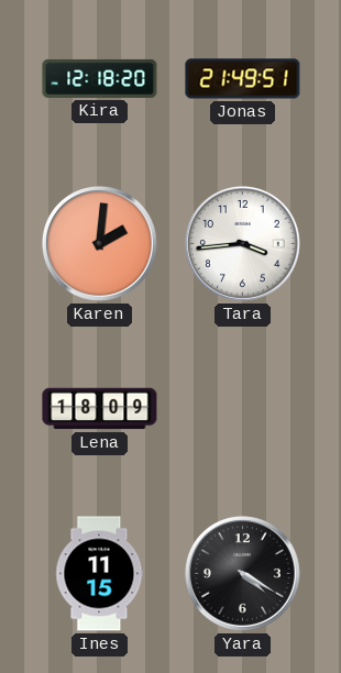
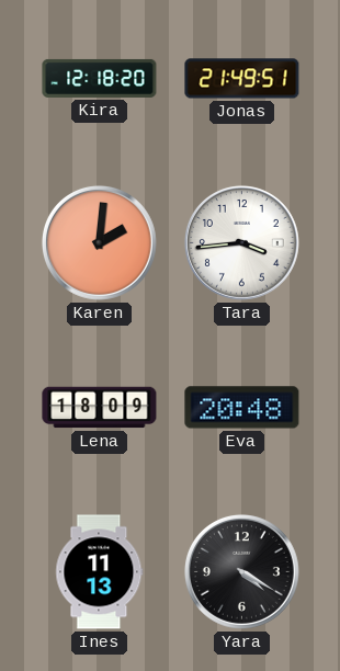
Eva: none -> 20:48 (242, 408)
Ines: 11:15 -> 11:13 (100, 572)
